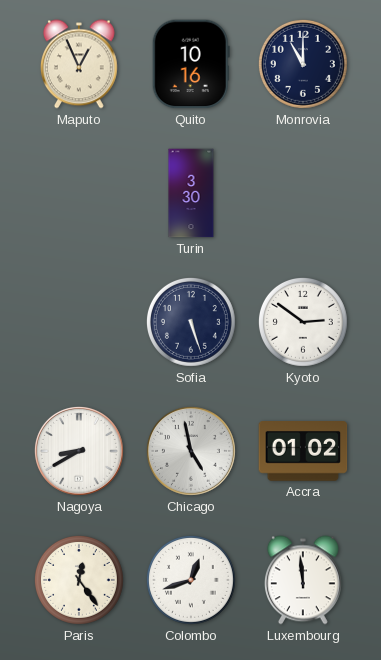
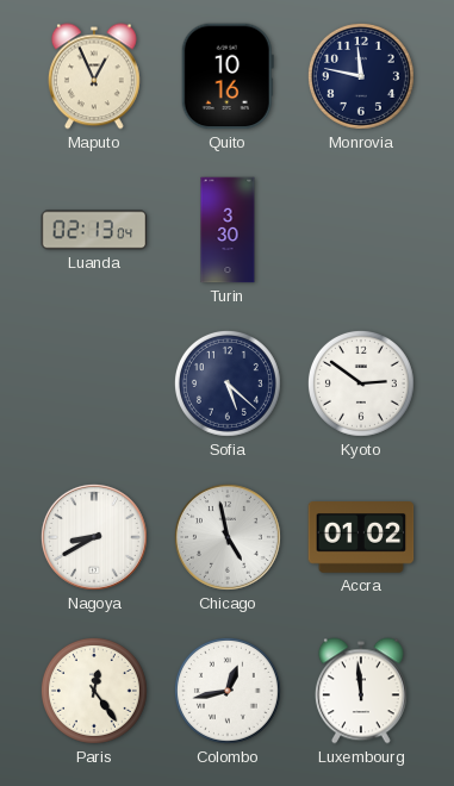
Monrovia: 11:00 -> 11:47 (361, 76)
Luanda: none -> 02:13 (94, 230)
Sofia: 5:27 -> 5:22 (228, 383)
Colombo: 12:42 -> 12:43 (228, 691)
